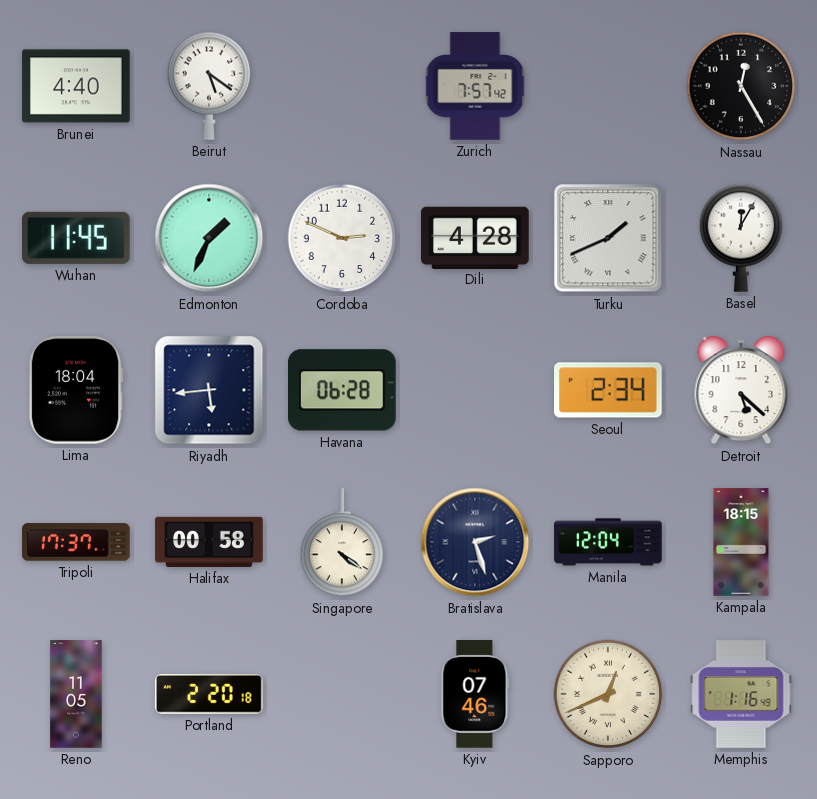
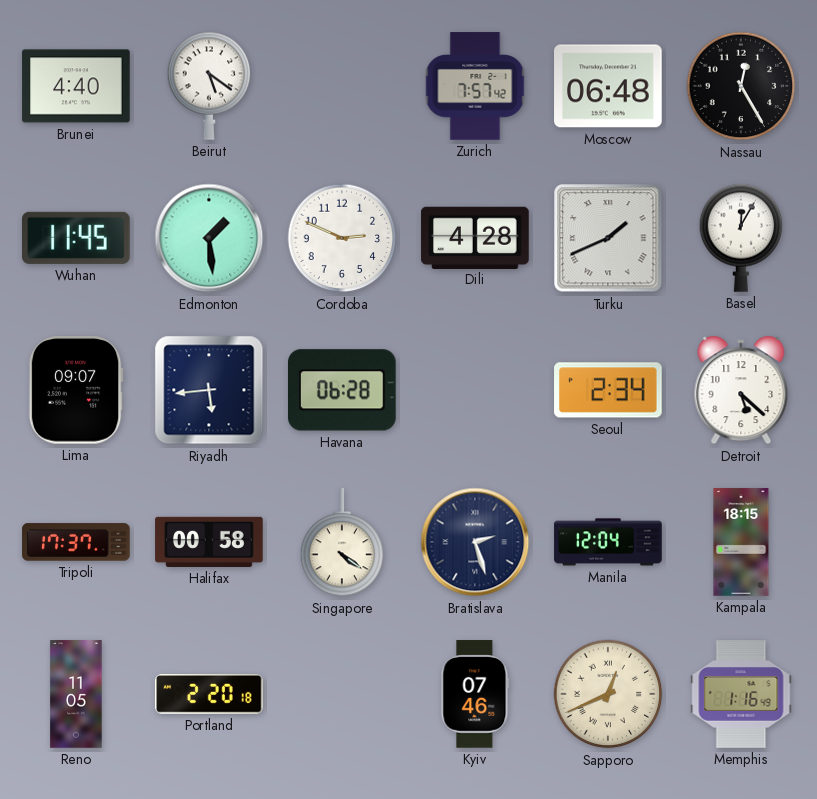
Moscow: none -> 06:48 (608, 86)
Edmonton: 1:34 -> 1:29 (209, 238)
Lima: 18:04 -> 09:07 (76, 391)
